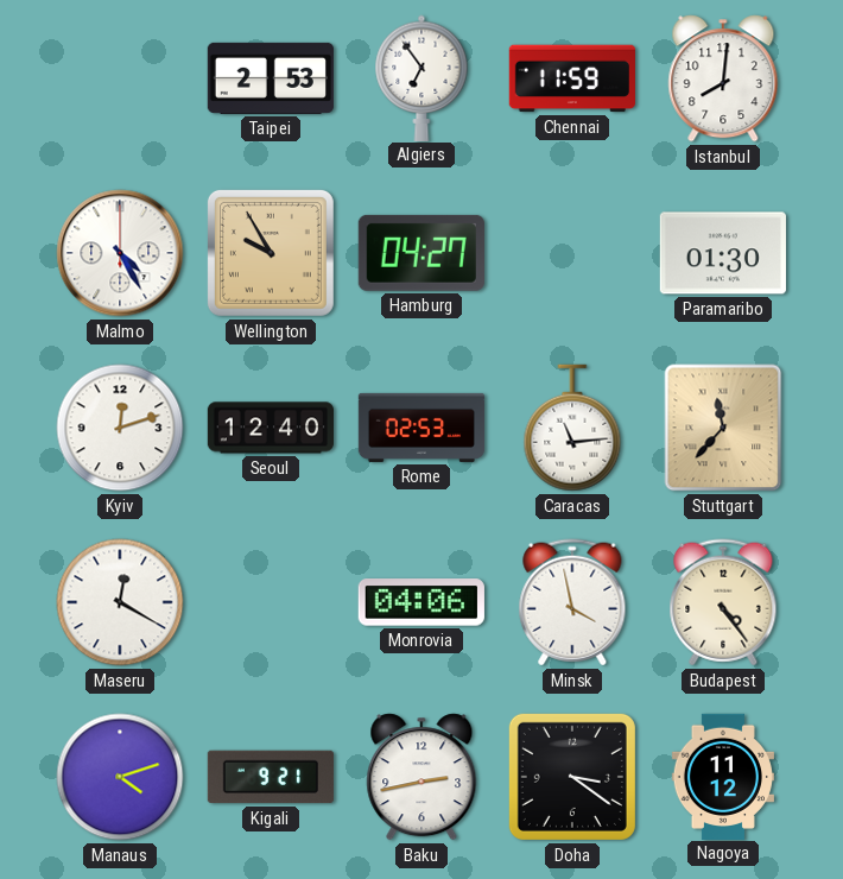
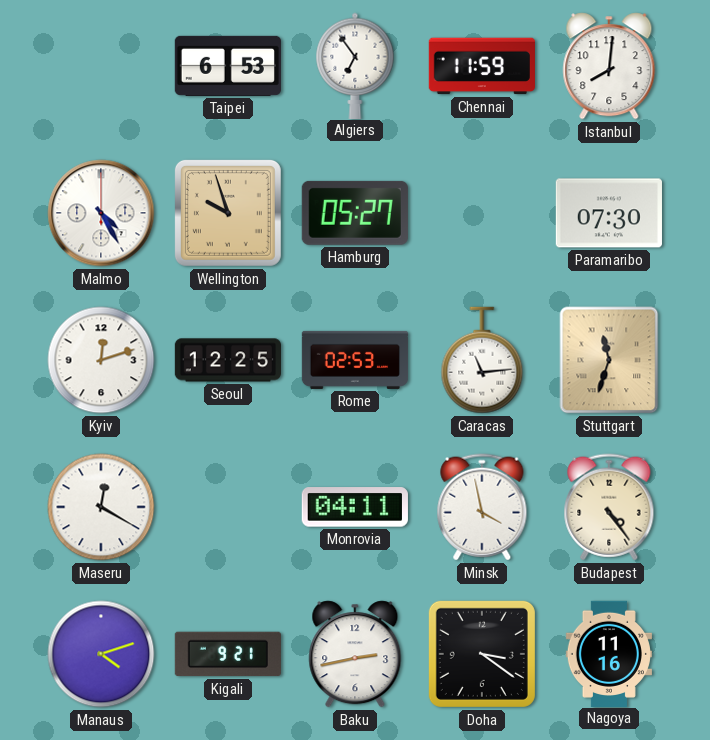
Taipei: 2:53 -> 6:53 (228, 66)
Wellington: 9:55 -> 9:57 (228, 213)
Hamburg: 04:27 -> 05:27 (355, 213)
Paramaribo: 01:30 -> 07:30 (609, 213)
Seoul: 12:40 -> 12:25 (227, 360)
Stuttgart: 11:37 -> 11:33 (609, 360)
Monrovia: 04:06 -> 04:11 (355, 507)
Nagoya: 11:12 -> 11:16 (609, 653)
